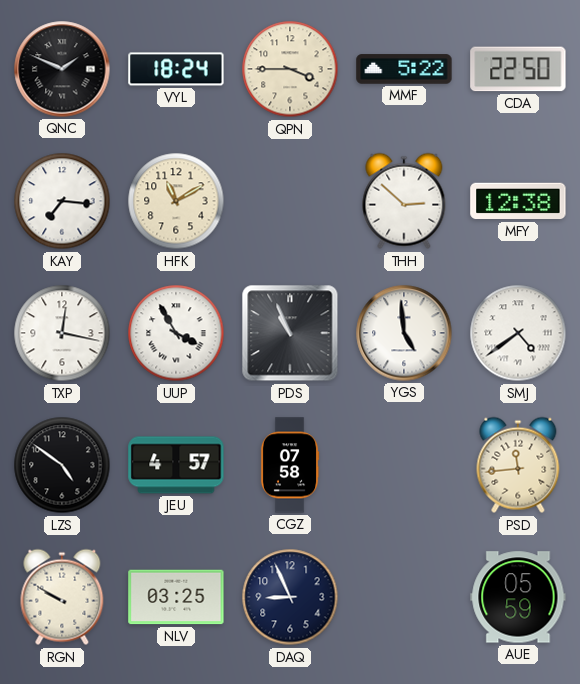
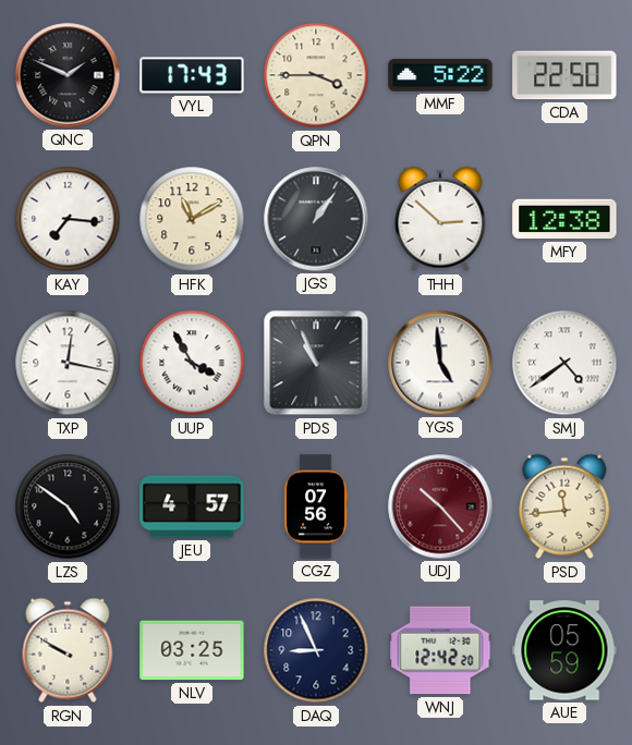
VYL: 18:24 -> 17:43 (192, 75)
JGS: none -> 1:06 (316, 219)
CGZ: 07:58 -> 07:56 (316, 506)
UDJ: none -> 10:23 (440, 506)
WNJ: none -> 12:42 (440, 650)
